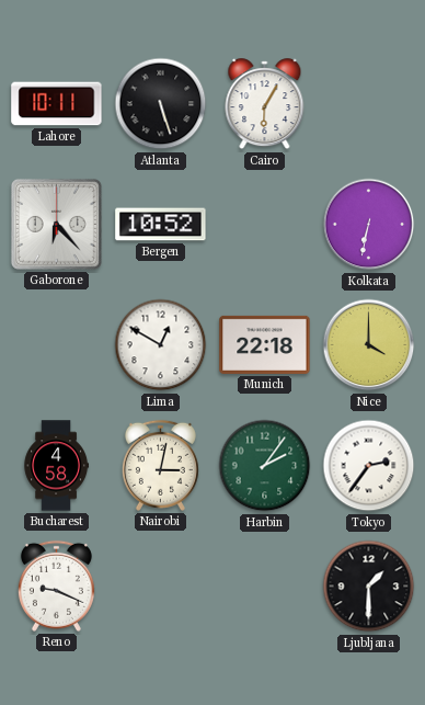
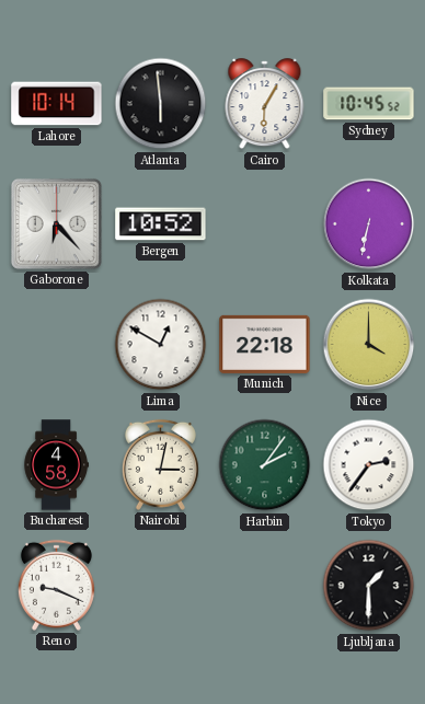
Lahore: 10:11 -> 10:14 (57, 104)
Atlanta: 5:27 -> 5:59 (161, 104)
Sydney: none -> 10:45 (369, 104)
